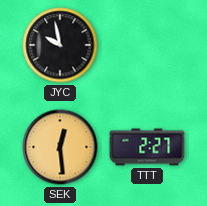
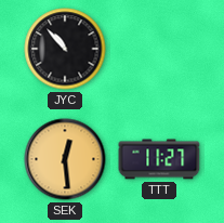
JYC: 9:58 -> 10:53 (65, 49)
TTT: 2:27 -> 11:27 (159, 159)
